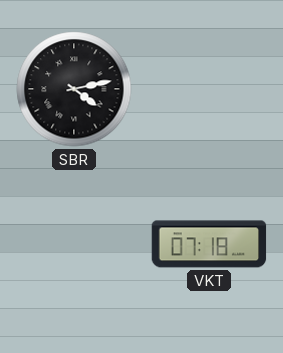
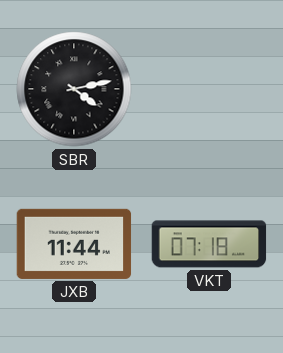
JXB: none -> 11:44 (74, 244)
